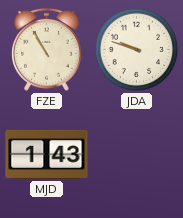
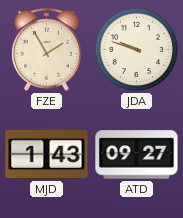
FZE: 10:55 -> 1:55 (47, 49)
ATD: none -> 09:27 (137, 155)
